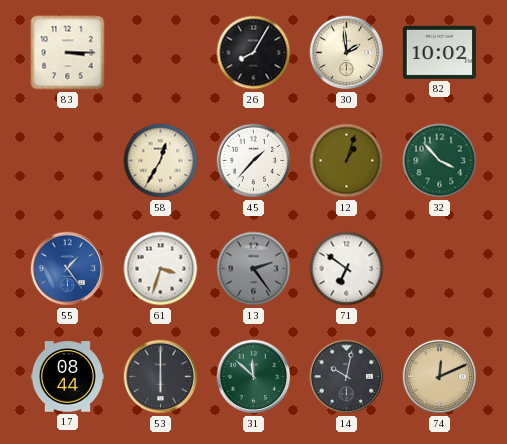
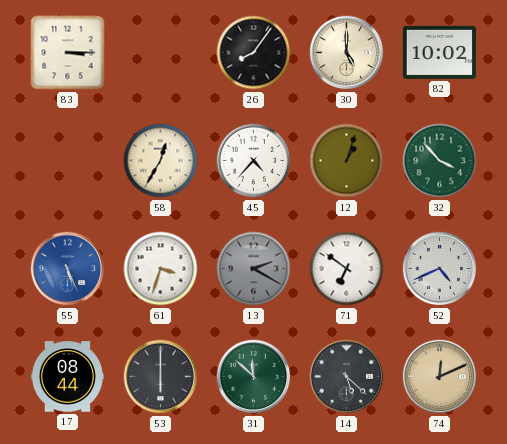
26: 8:05 -> 8:06 (254, 53)
30: 1:59 -> 5:00 (347, 53)
45: 1:37 -> 4:37 (254, 161)
55: 1:24 -> 5:26 (68, 269)
13: 2:24 -> 2:20 (254, 269)
52: none -> 4:41 (440, 269)
14: 10:02 -> 5:22 (347, 377)
